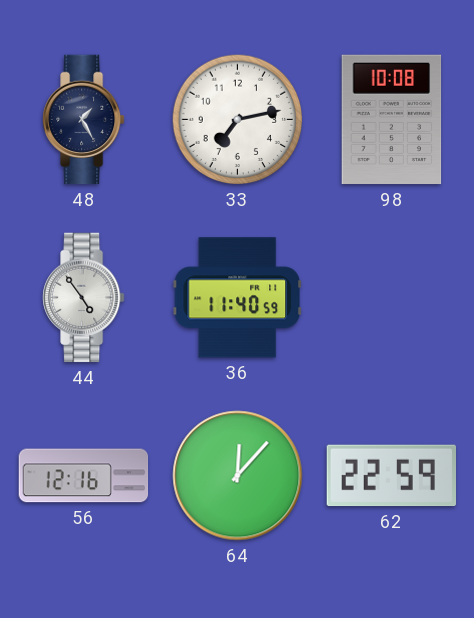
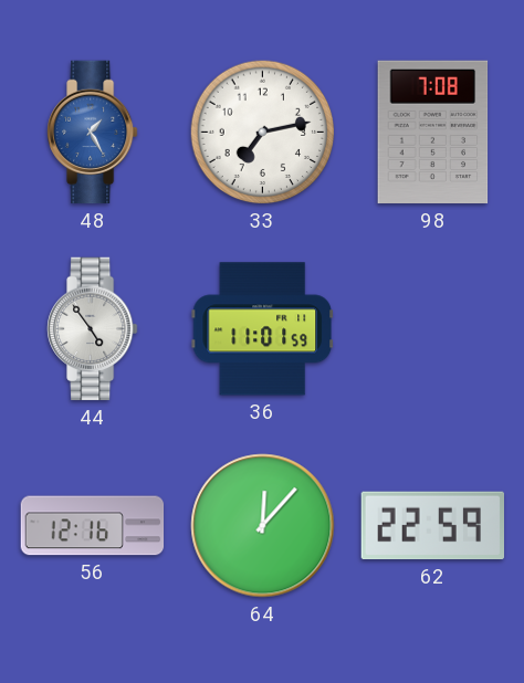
48 dial: navy -> blue (93, 133)
98: 10:08 -> 7:08 (433, 133)
36: 11:40 -> 11:01 (262, 329)
